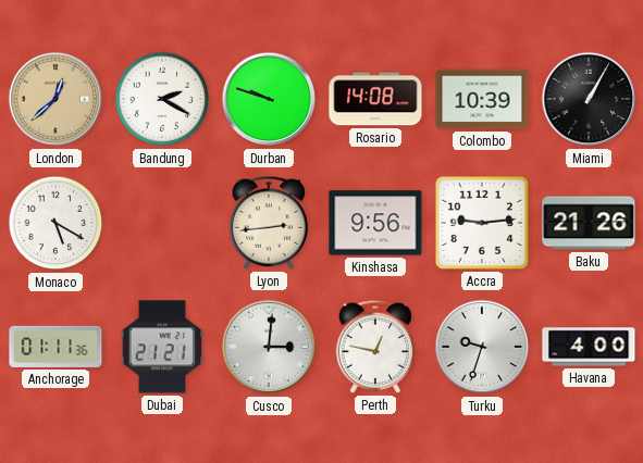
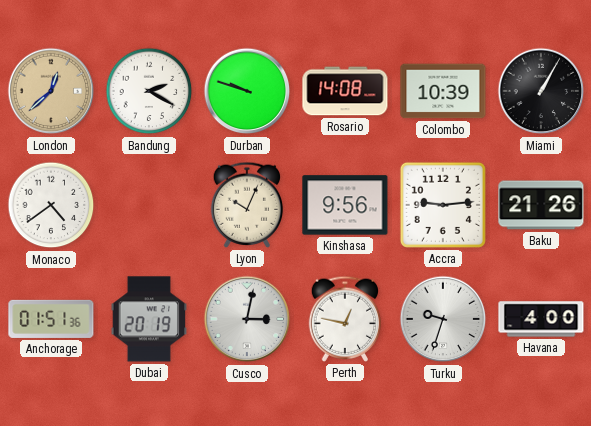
Monaco: 5:20 -> 4:39 (51, 205)
Lyon: 2:44 -> 10:04 (247, 205)
Anchorage: 01:11 -> 01:51 (51, 319)
Dubai: 21:21 -> 20:19 (149, 319)
Cusco: 3:01 -> 3:02 (247, 319)
